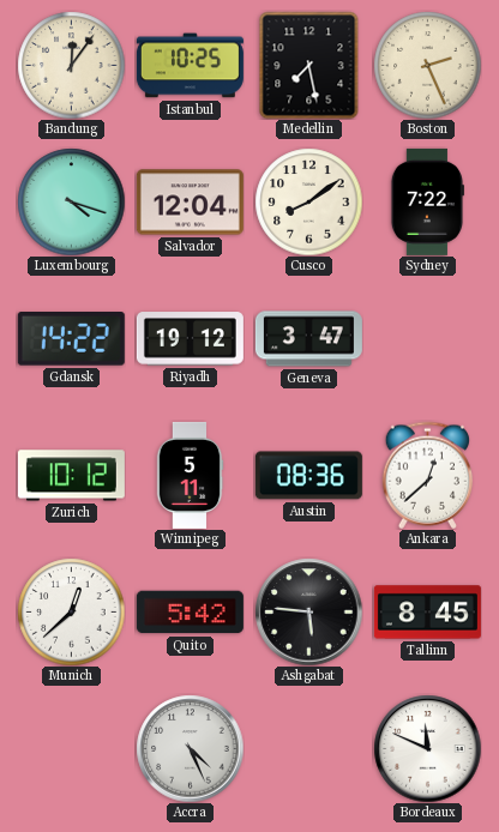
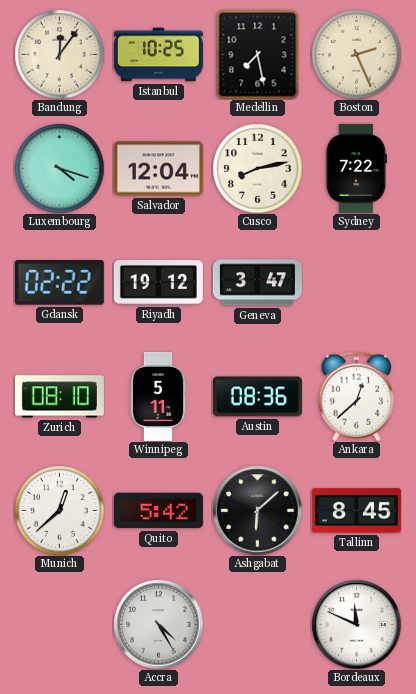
Cusco: 8:09 -> 8:13 (257, 168)
Gdansk: 14:22 -> 02:22 (59, 283)
Zurich: 10:12 -> 08:10 (59, 397)
Ashgabat: 5:46 -> 6:08 (257, 510)
Accra: 4:26 -> 4:25 (158, 624)
